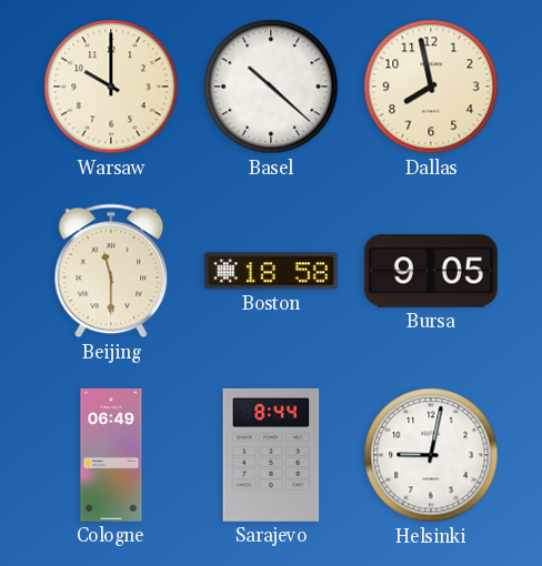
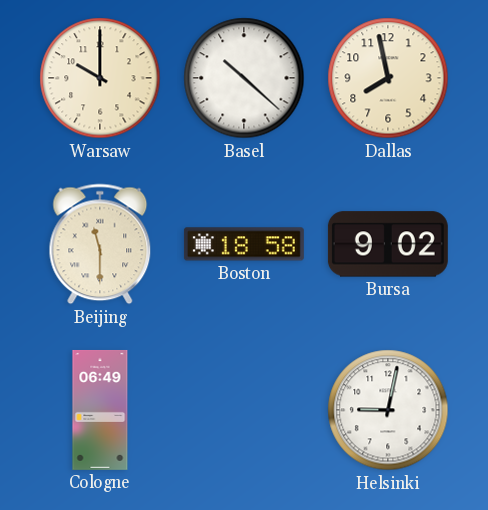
Bursa: 9:05 -> 9:02 (388, 244)
Sarajevo: 8:44 -> none (271, 455)
